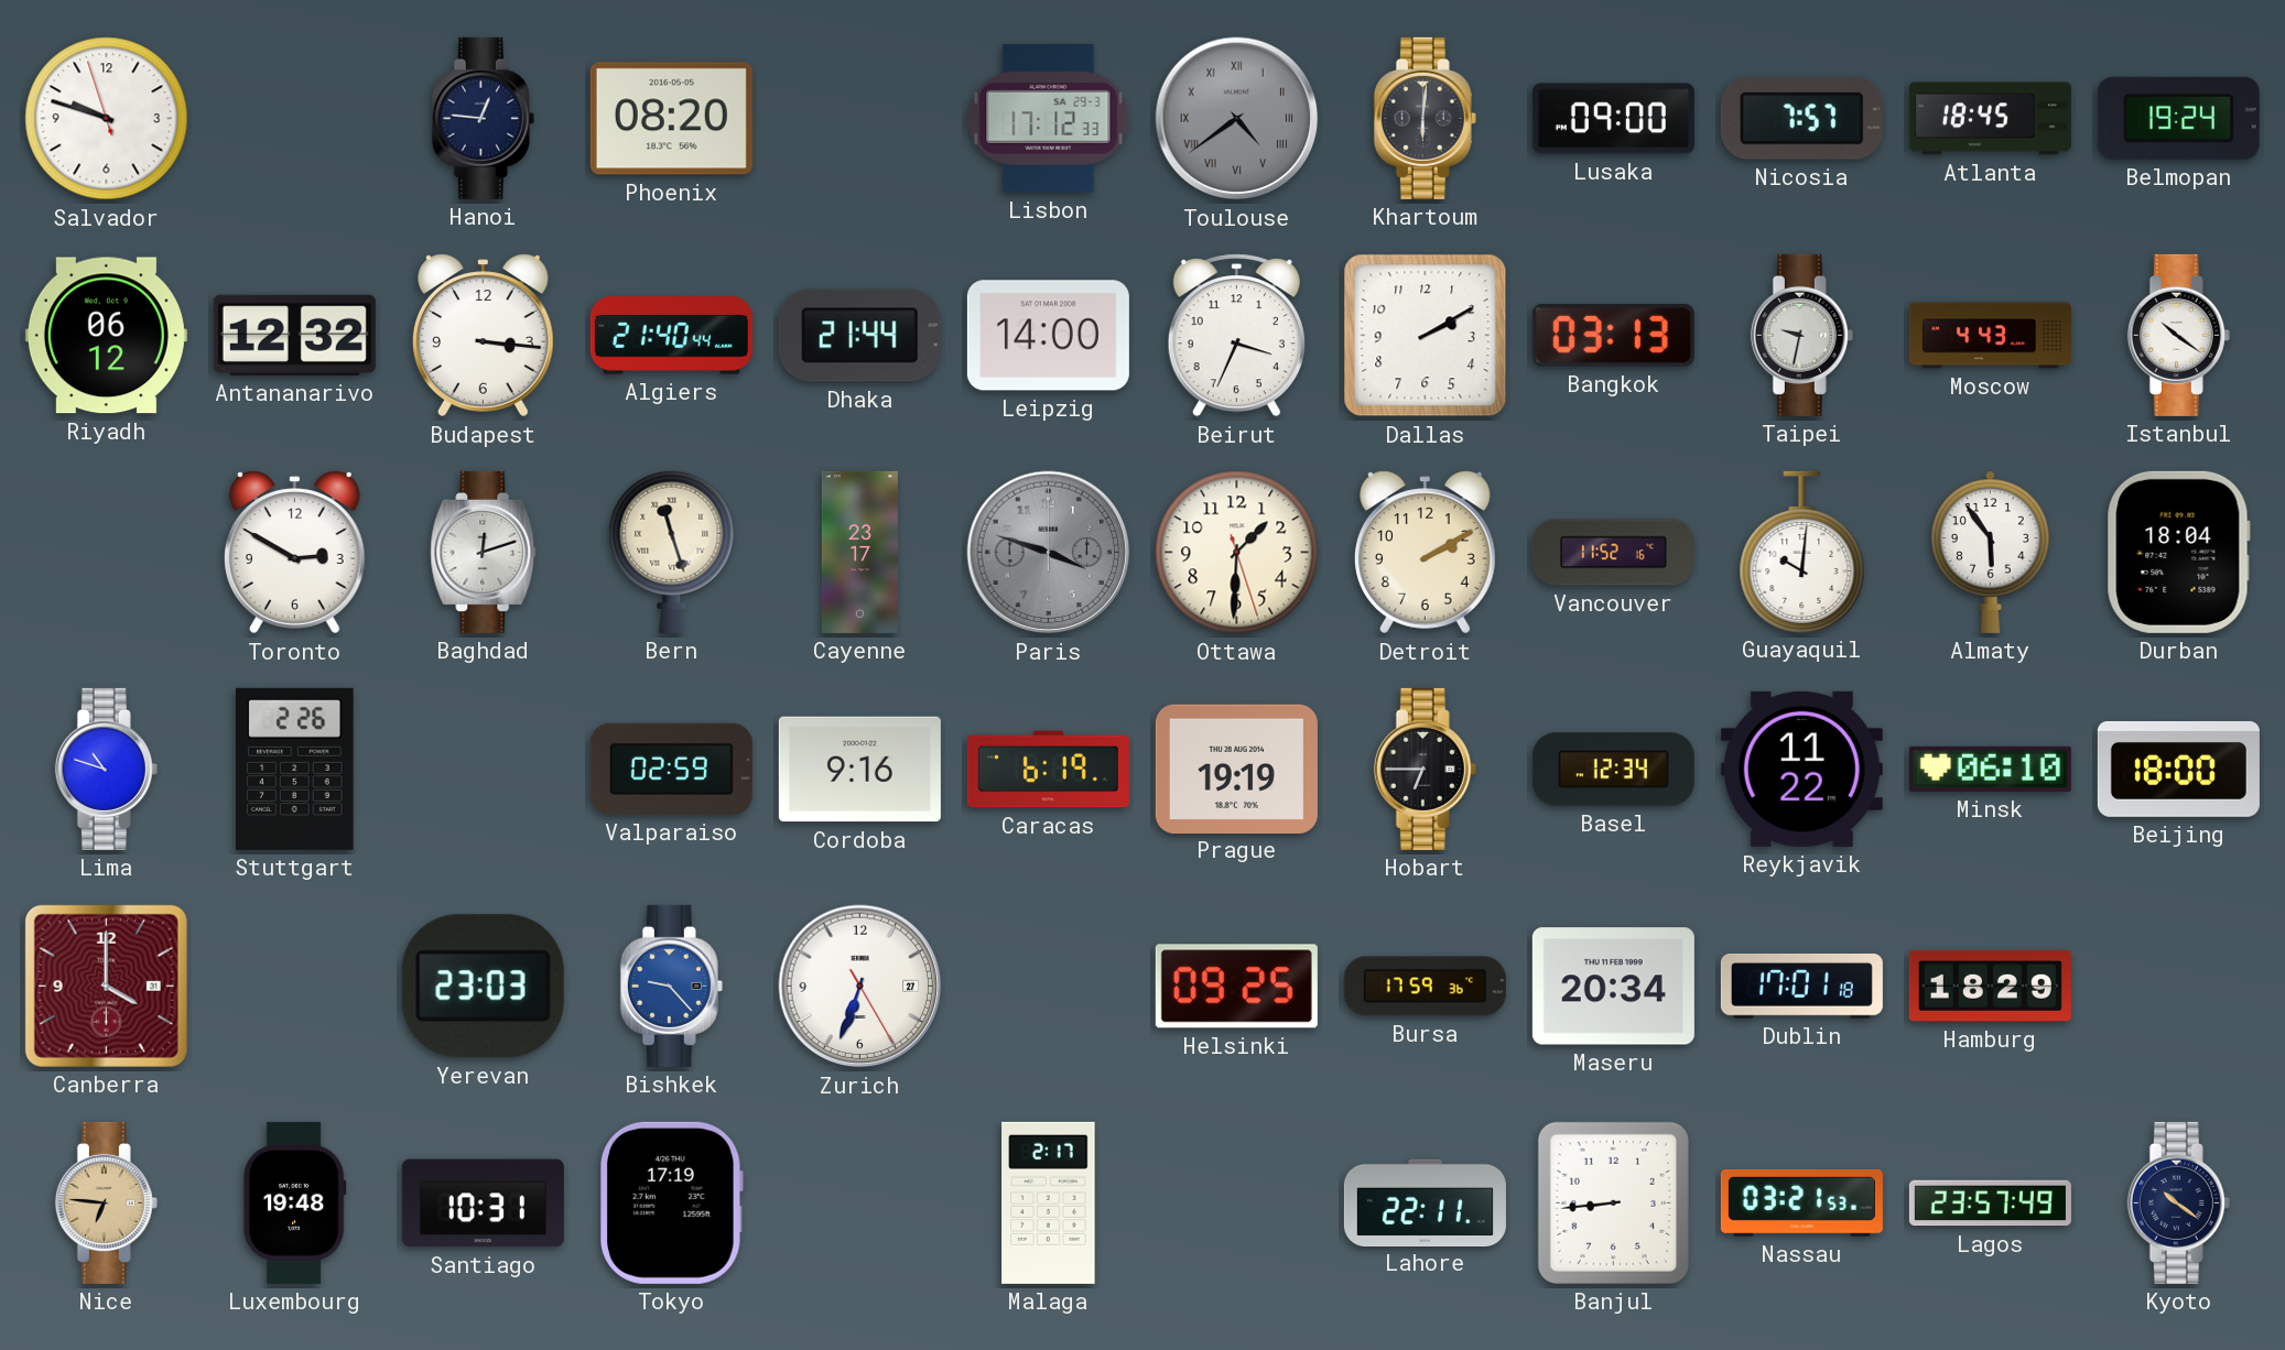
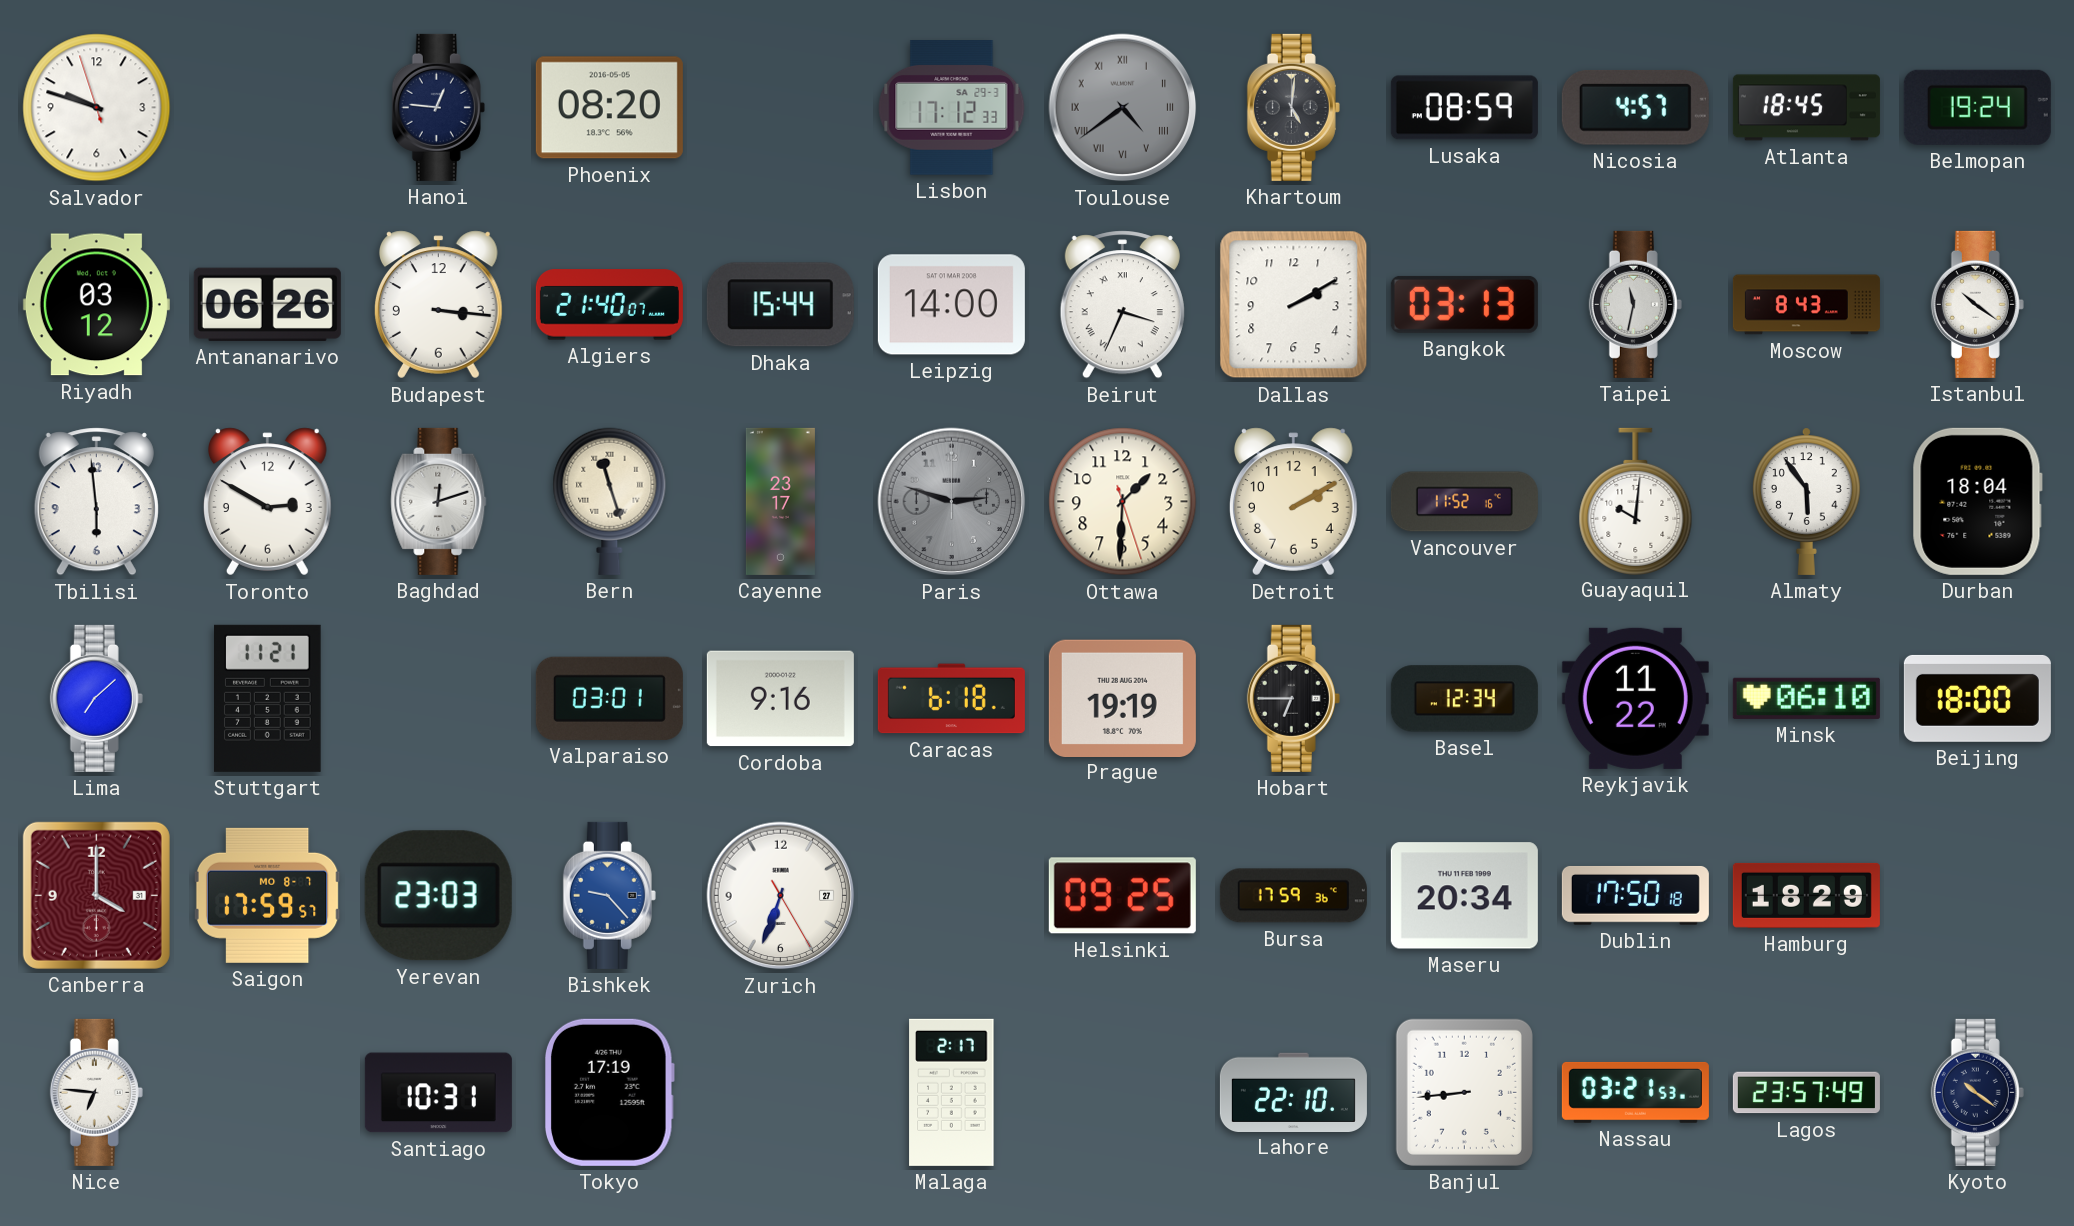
Khartoum: 6:01 -> 5:01 (1293, 107)
Lusaka: 09:00 -> 08:59 (1464, 108)
Nicosia: 7:57 -> 4:57 (1635, 107)
Riyadh: 06:12 -> 03:12 (96, 305)
Antananarivo: 12:32 -> 06:26 (267, 304)
Algiers: 21:40:44 -> 21:40:07 (609, 305)
Dhaka: 21:44 -> 15:44 (780, 305)
Beirut numerals: Arabic -> Roman (1122, 305)
Taipei: 9:32 -> 11:32 (1635, 304)
Moscow: 4:43 -> 8:43 (1806, 305)
Tbilisi: none -> 5:59 (96, 502)
Paris: 3:48 -> 2:48 (952, 502)
Lima: 10:48 -> 7:08 (96, 698)
Stuttgart: 2:26 -> 11:21 (268, 698)
Valparaiso: 02:59 -> 03:01 (609, 698)
Caracas: 6:19 -> 6:18 (951, 699)
Saigon: none -> 17:59 (267, 895)
Dublin: 17:01 -> 17:50 (1635, 895)
Nice dial: champagne -> white (96, 1092)
Luxembourg: 19:48 -> none (295, 1202)
Lahore: 22:11 -> 22:10 (1293, 1092)
